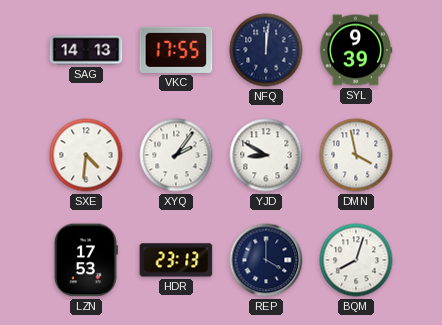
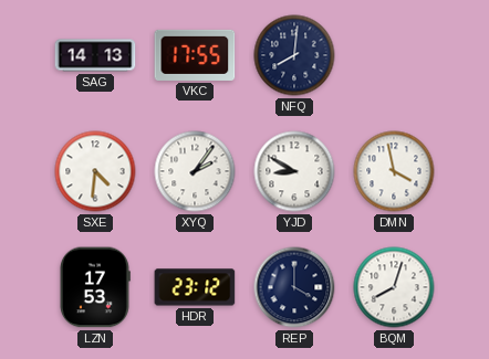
NFQ: 12:01 -> 8:01 (294, 55)
SYL: 9:39 -> none (356, 50)
HDR: 23:13 -> 23:12 (195, 287)
